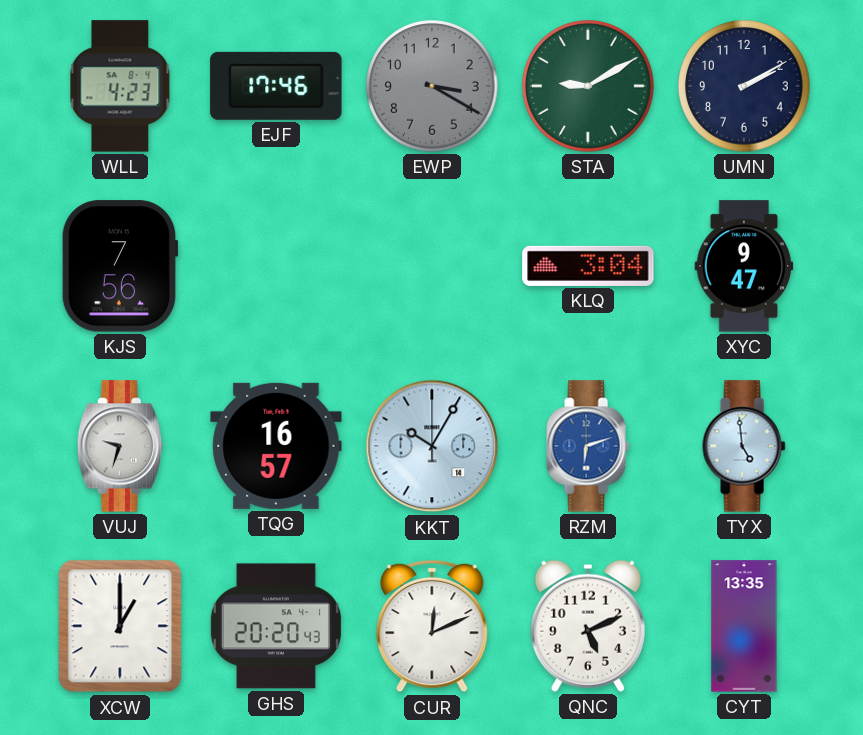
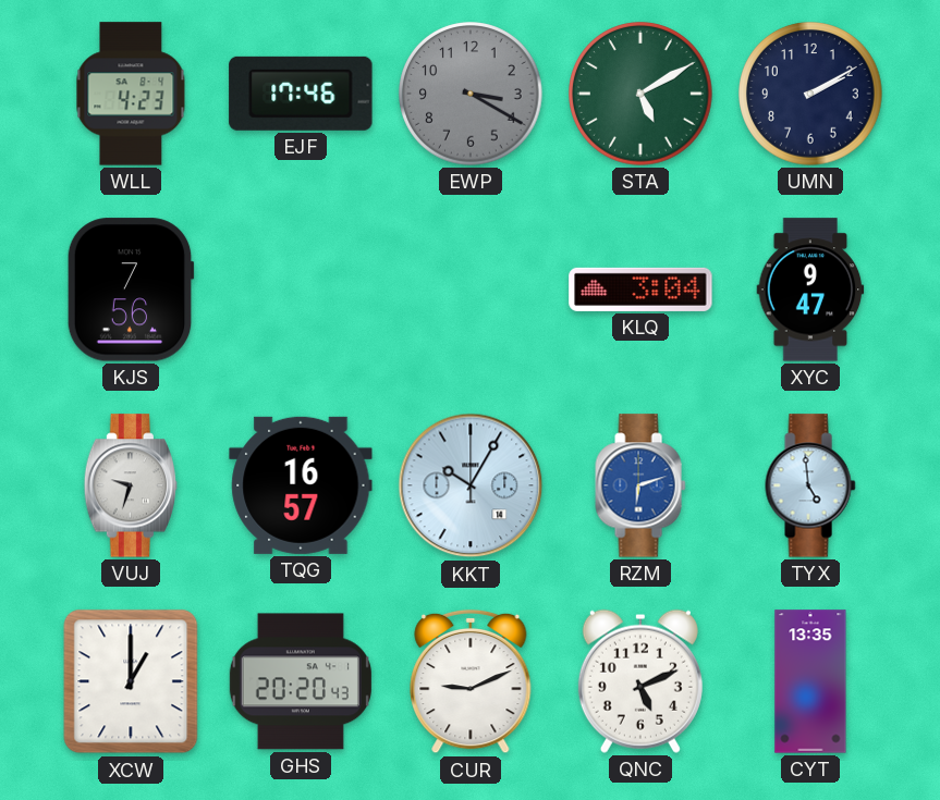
STA: 9:10 -> 5:10 (640, 94)
CUR: 12:11 -> 9:11 (471, 681)
